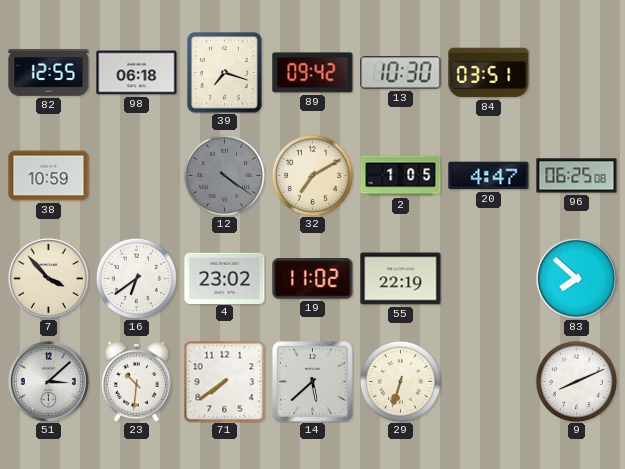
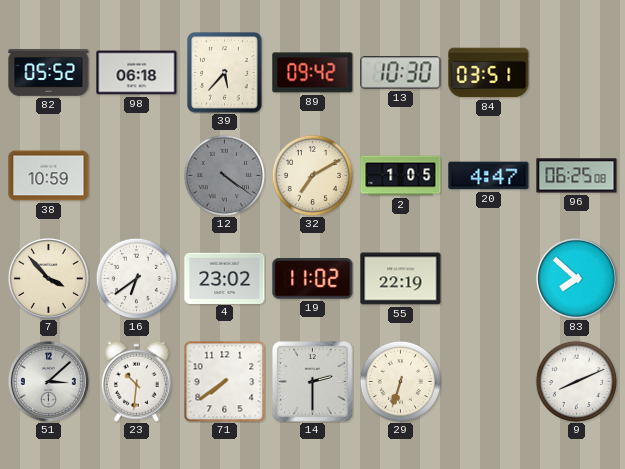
82: 12:55 -> 05:52 (49, 72)
39: 7:18 -> 5:37 (225, 73)
14: 5:38 -> 2:30 (313, 382)
